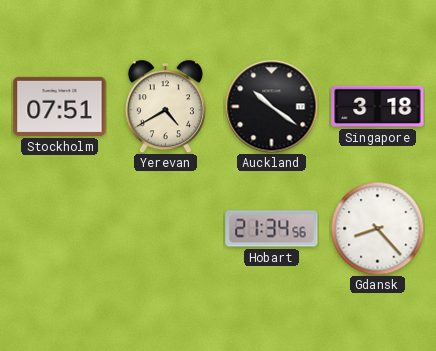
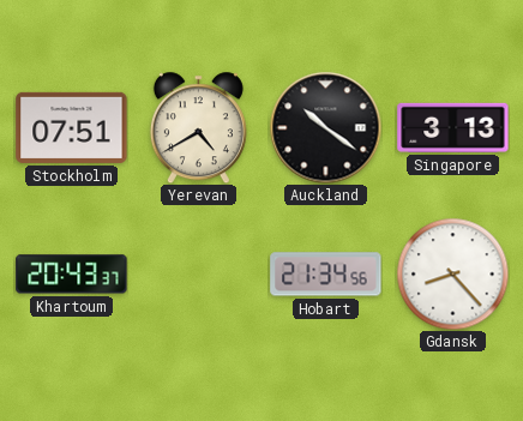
Singapore: 3:18 -> 3:13 (453, 127)
Khartoum: none -> 20:43 (72, 275)
